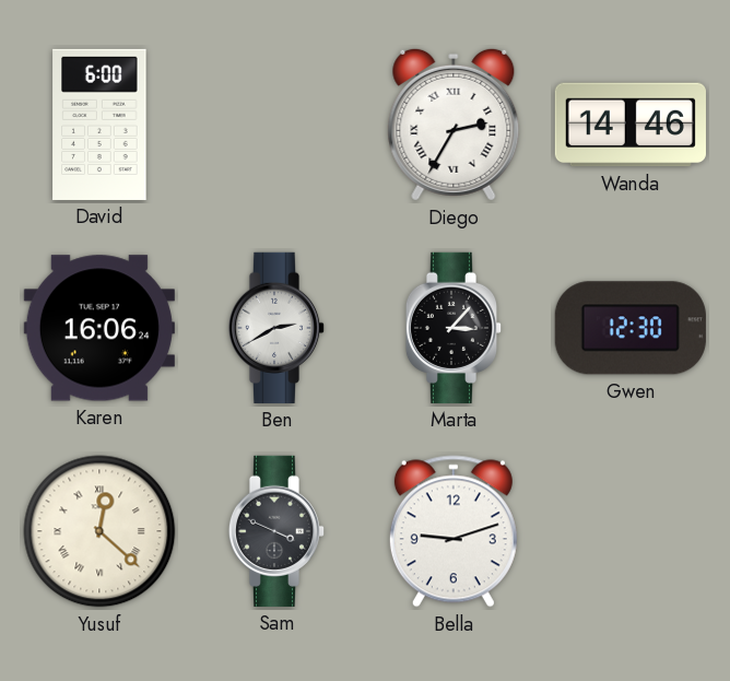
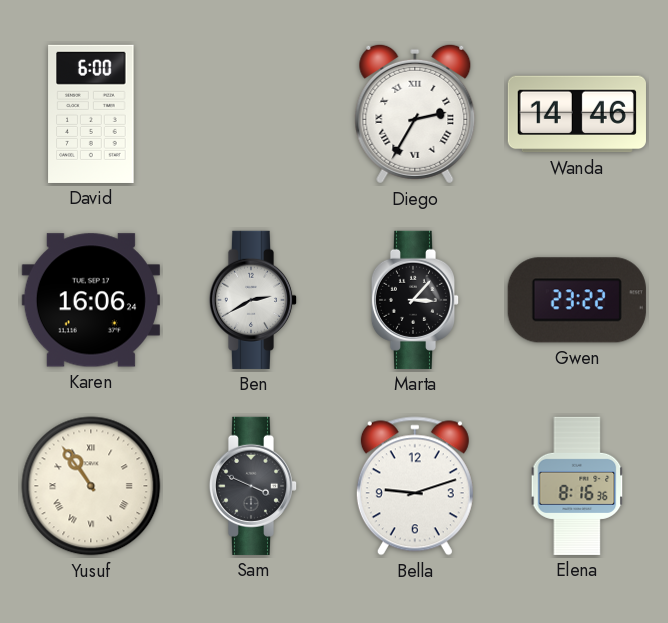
Gwen: 12:30 -> 23:22 (577, 300)
Yusuf: 12:22 -> 10:54 (91, 486)
Elena: none -> 8:16 (577, 486)
